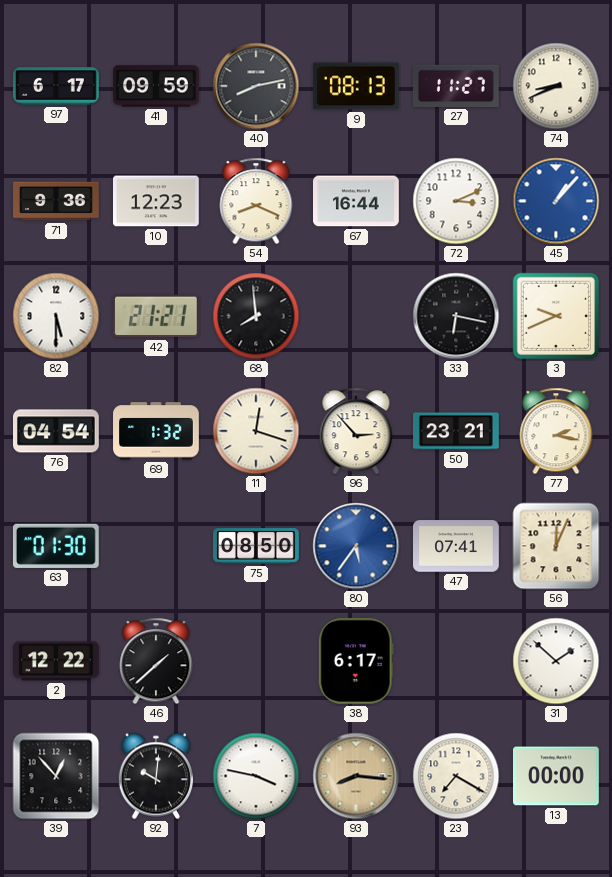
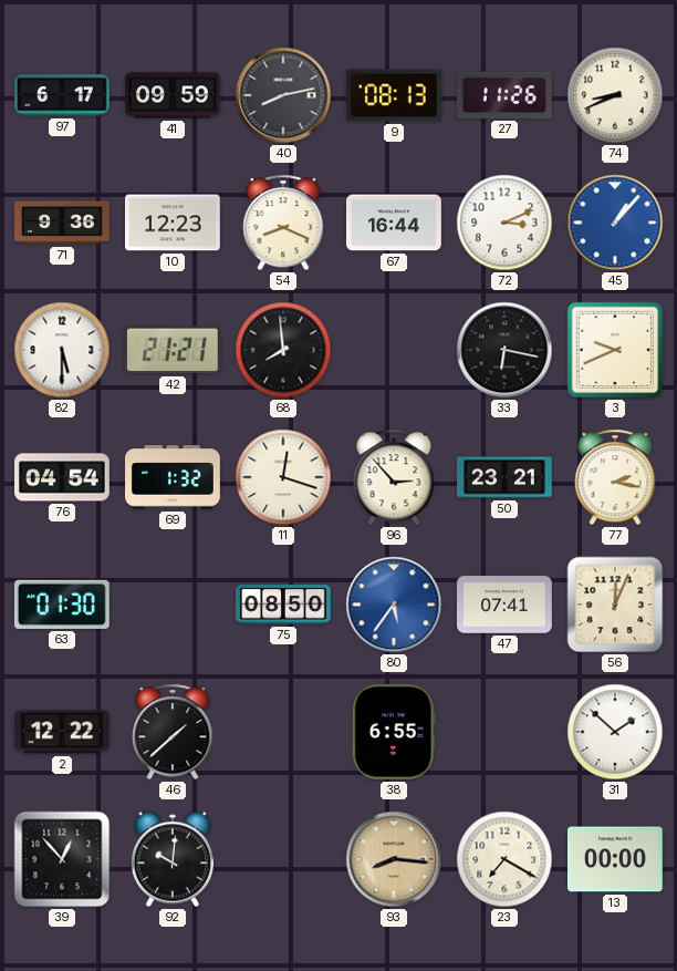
27: 11:27 -> 11:26 (504, 95)
38: 6:17 -> 6:55 (394, 732)
7: 3:47 -> none (256, 776)
